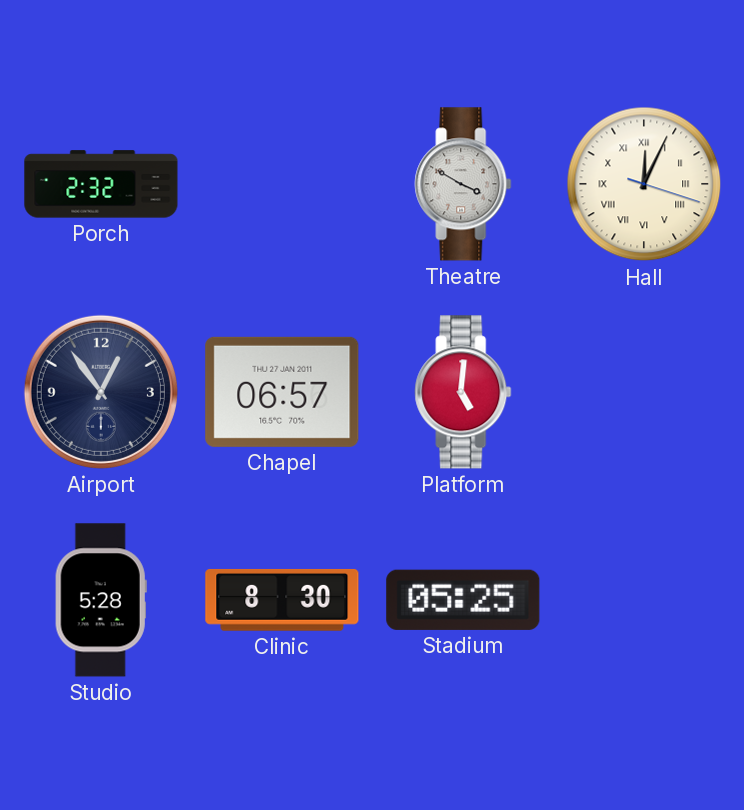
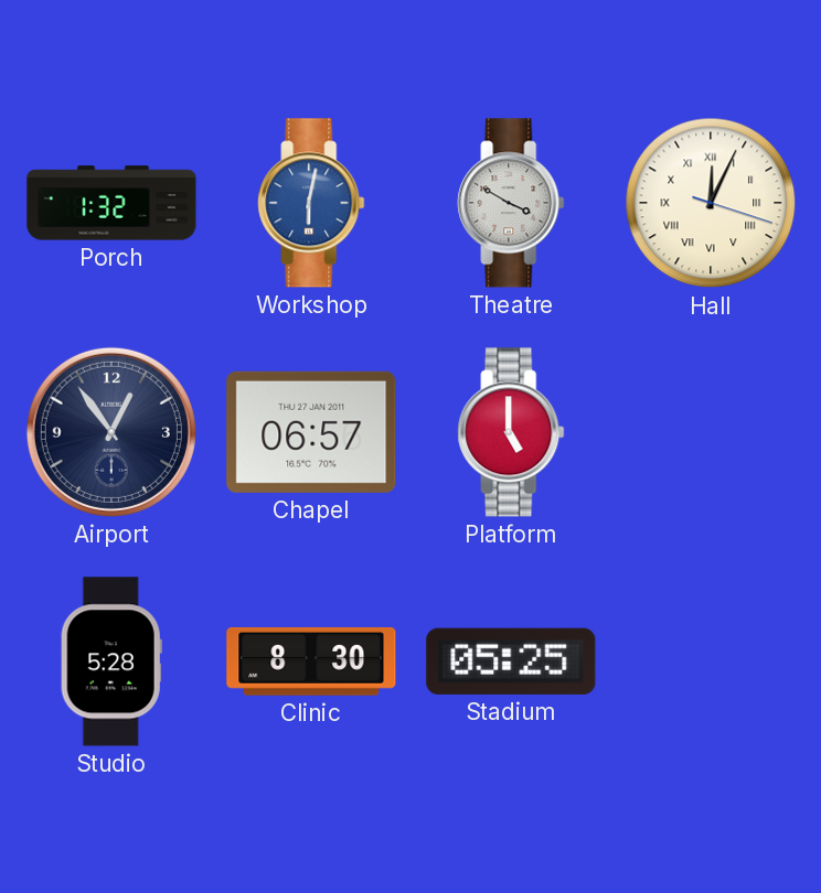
Porch: 2:32 -> 1:32 (111, 203)
Workshop: none -> 6:02 (311, 203)
Platform: 5:01 -> 5:00 (511, 432)
